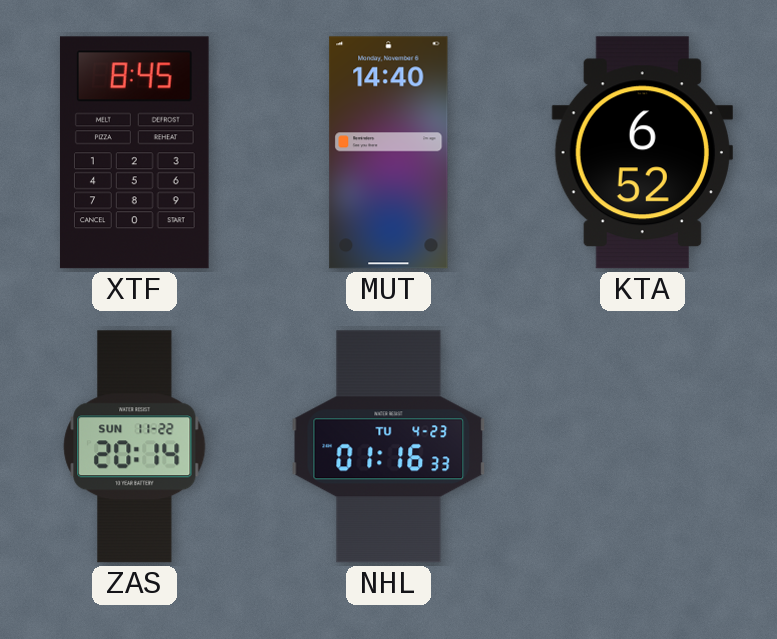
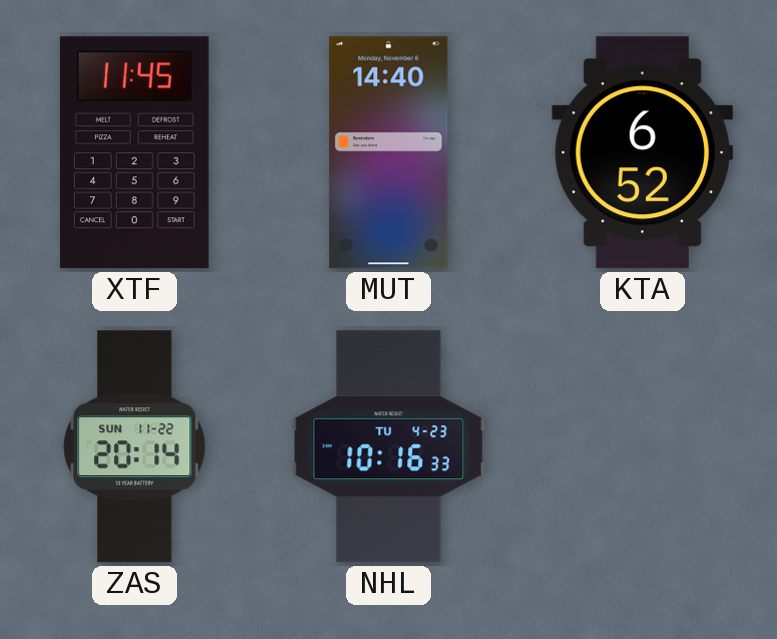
XTF: 8:45 -> 11:45 (134, 153)
NHL: 01:16 -> 10:16 (389, 447)
